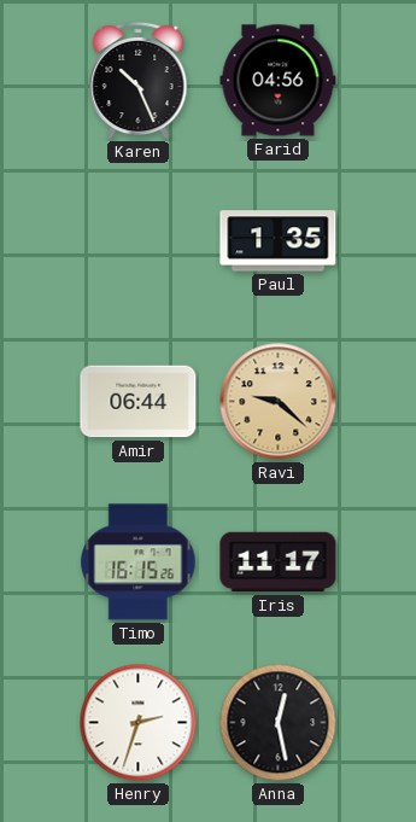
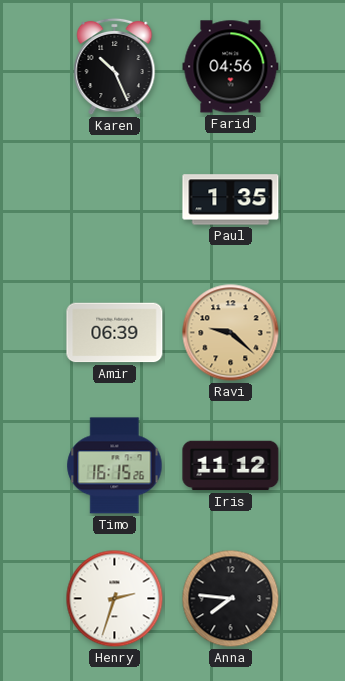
Amir: 06:44 -> 06:39 (115, 333)
Iris: 11:17 -> 11:12 (231, 466)
Anna: 12:28 -> 7:46 (231, 599)
